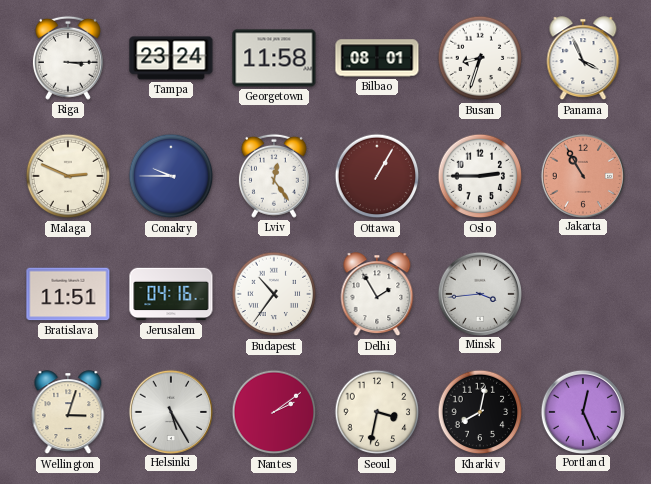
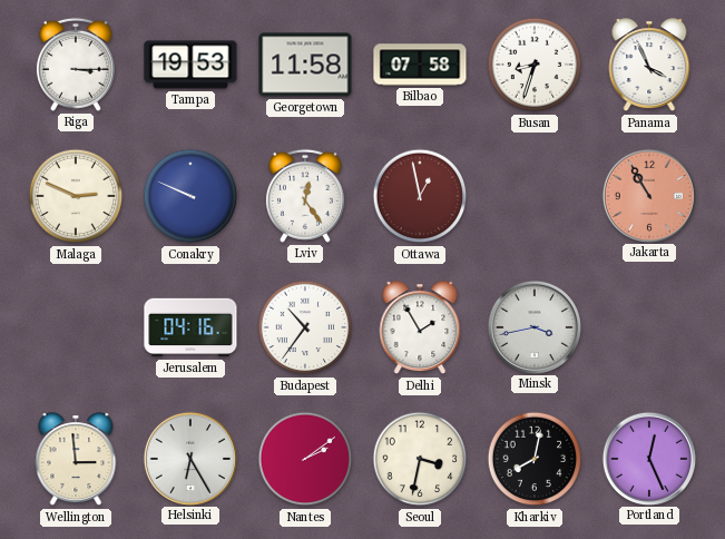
Tampa: 23:24 -> 19:53 (190, 65)
Bilbao: 08:01 -> 07:58 (420, 65)
Conakry: 9:45 -> 9:49 (190, 196)
Ottawa: 1:05 -> 12:58 (420, 196)
Oslo: 2:45 -> none (480, 176)
Bratislava: 11:51 -> none (68, 294)
Minsk: 3:44 -> 3:43 (533, 326)
Wellington: 3:03 -> 2:59 (76, 460)
Helsinki: 5:25 -> 6:25 (189, 458)
